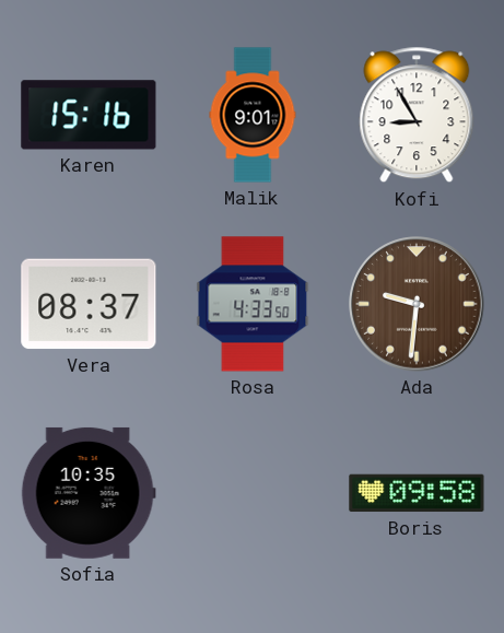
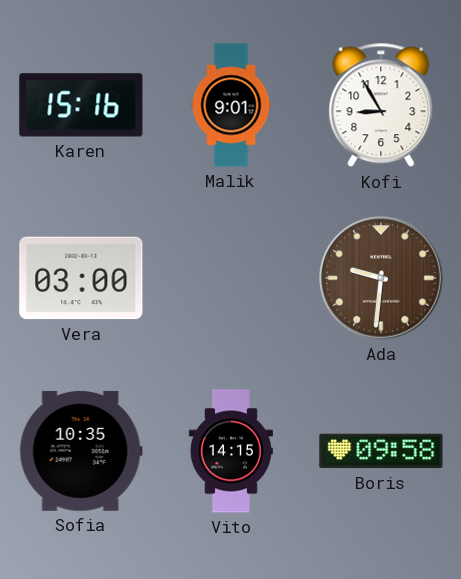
Vera: 08:37 -> 03:00 (81, 278)
Rosa: 4:33 -> none (253, 304)
Vito: none -> 14:15 (231, 451)
